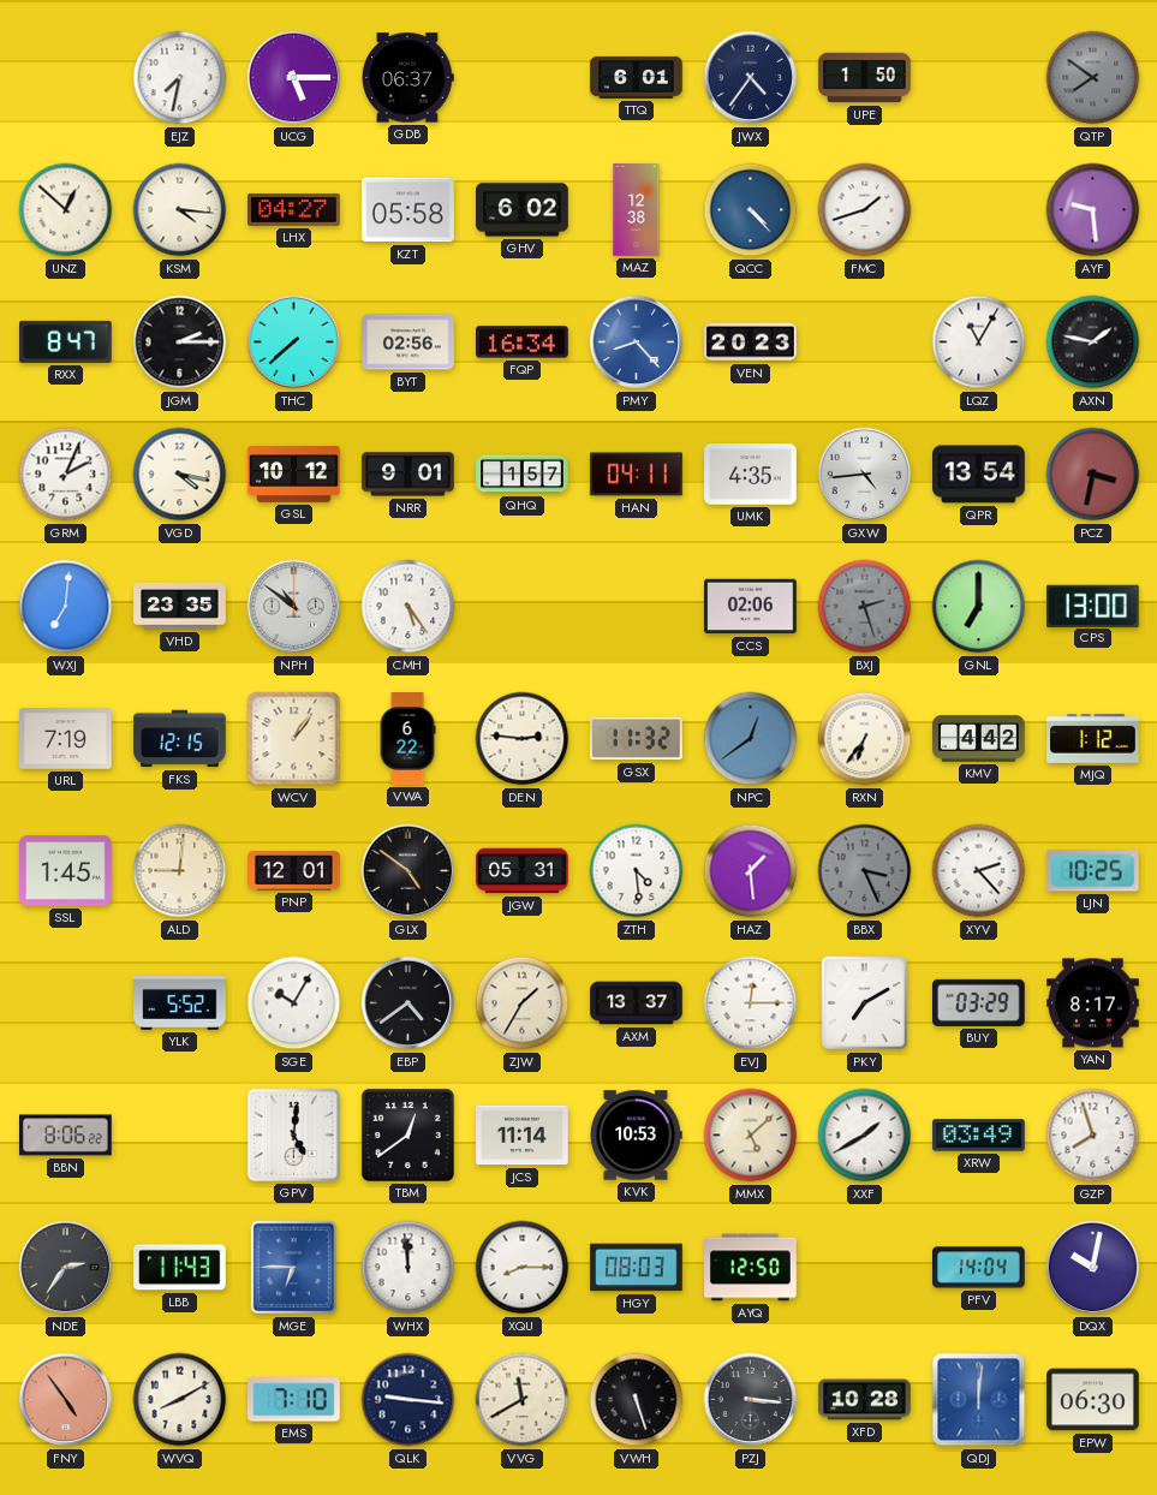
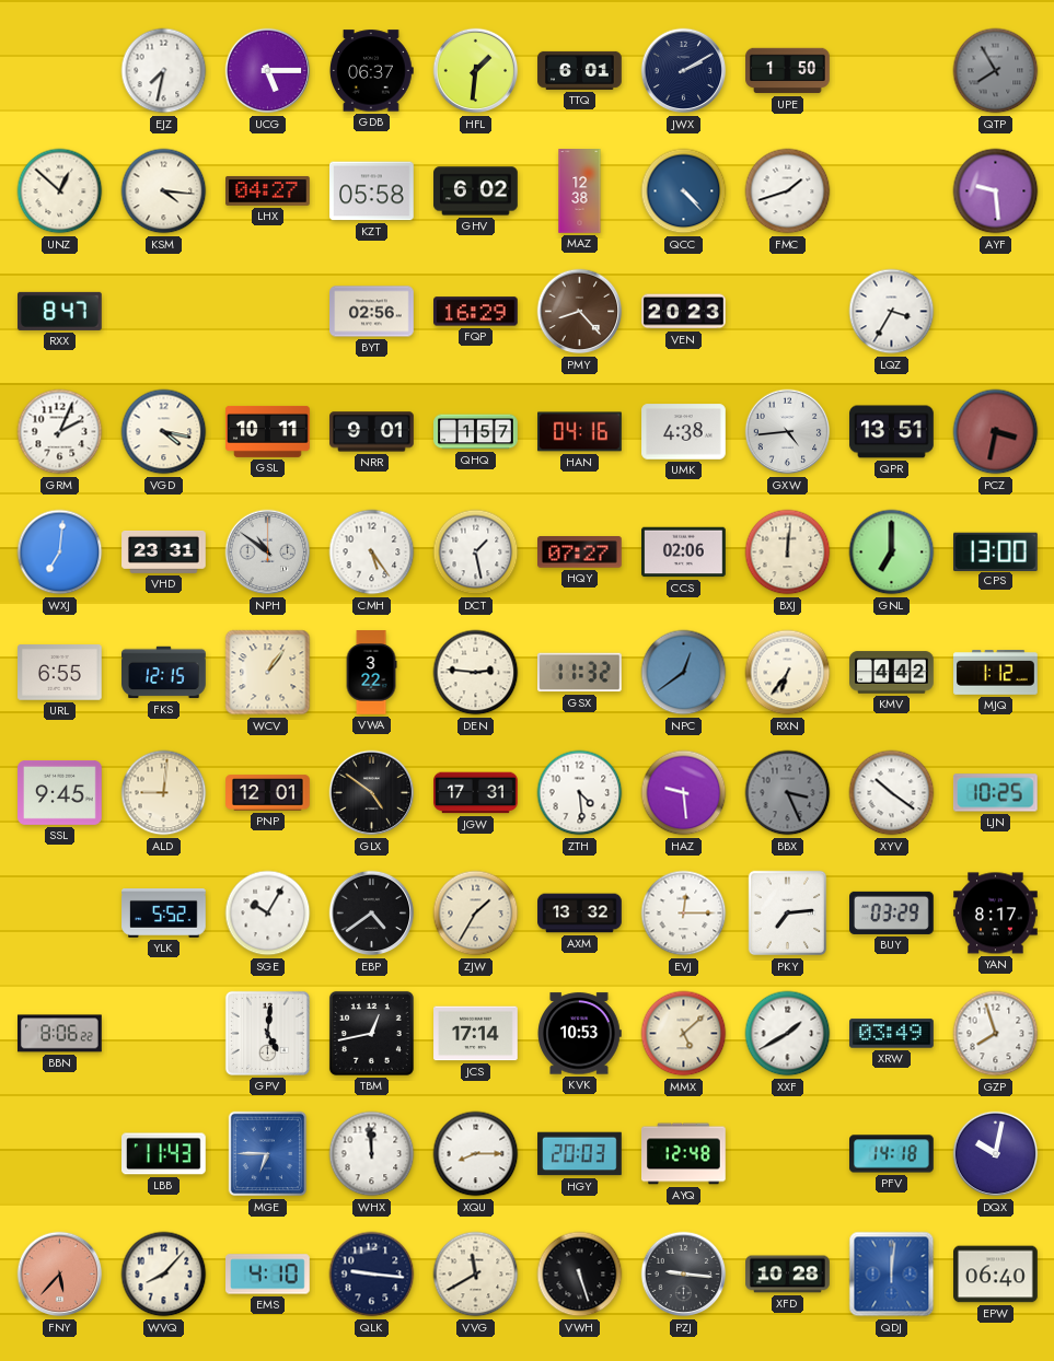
HFL: none -> 1:31 (476, 71)
JWX: 4:36 -> 2:10 (684, 71)
QTP: 7:51 -> 7:55 (996, 71)
JGM: 2:15 -> none (180, 343)
THC: 7:38 -> none (294, 343)
FQP: 16:34 -> 16:29 (476, 312)
PMY dial: blue -> brown (580, 312)
LQZ: 11:05 -> 3:35 (892, 312)
AXN: 1:47 -> none (1093, 343)
GSL: 10:12 -> 10:11 (268, 431)
HAN: 04:11 -> 04:16 (580, 432)
UMK: 4:35 -> 4:38 (684, 432)
QPR: 13:54 -> 13:51 (892, 432)
VHD: 23:35 -> 23:31 (164, 551)
DCT: none -> 1:28 (476, 552)
HQY: none -> 07:27 (580, 552)
BXJ: 2:27 -> 12:01 (788, 552)
BXJ dial: grey -> cream (788, 552)
URL: 7:19 -> 6:55 (60, 673)
VWA: 6:22 -> 3:22 (371, 673)
SSL: 1:45 -> 9:45 (60, 793)
JGW: 05:31 -> 17:31 (476, 793)
HAZ: 1:29 -> 9:29 (684, 793)
XYV: 2:23 -> 10:21 (892, 793)
AXM: 13:37 -> 13:32 (580, 914)
PKY: 7:10 -> 7:14 (788, 914)
TBM: 12:39 -> 12:43 (371, 1033)
JCS: 11:14 -> 17:14 (476, 1034)
NDE: 2:36 -> none (66, 1268)
HGY: 08:03 -> 20:03 (580, 1154)
AYQ: 12:50 -> 12:48 (684, 1154)
PFV: 14:04 -> 14:18 (892, 1154)
FNY: 4:54 -> 5:37 (60, 1275)
WVQ: 8:10 -> 8:07 (164, 1275)
EMS: 7:10 -> 4:10 (268, 1275)
PZJ: 3:16 -> 9:16 (684, 1275)
EPW: 06:30 -> 06:40 (996, 1275)
